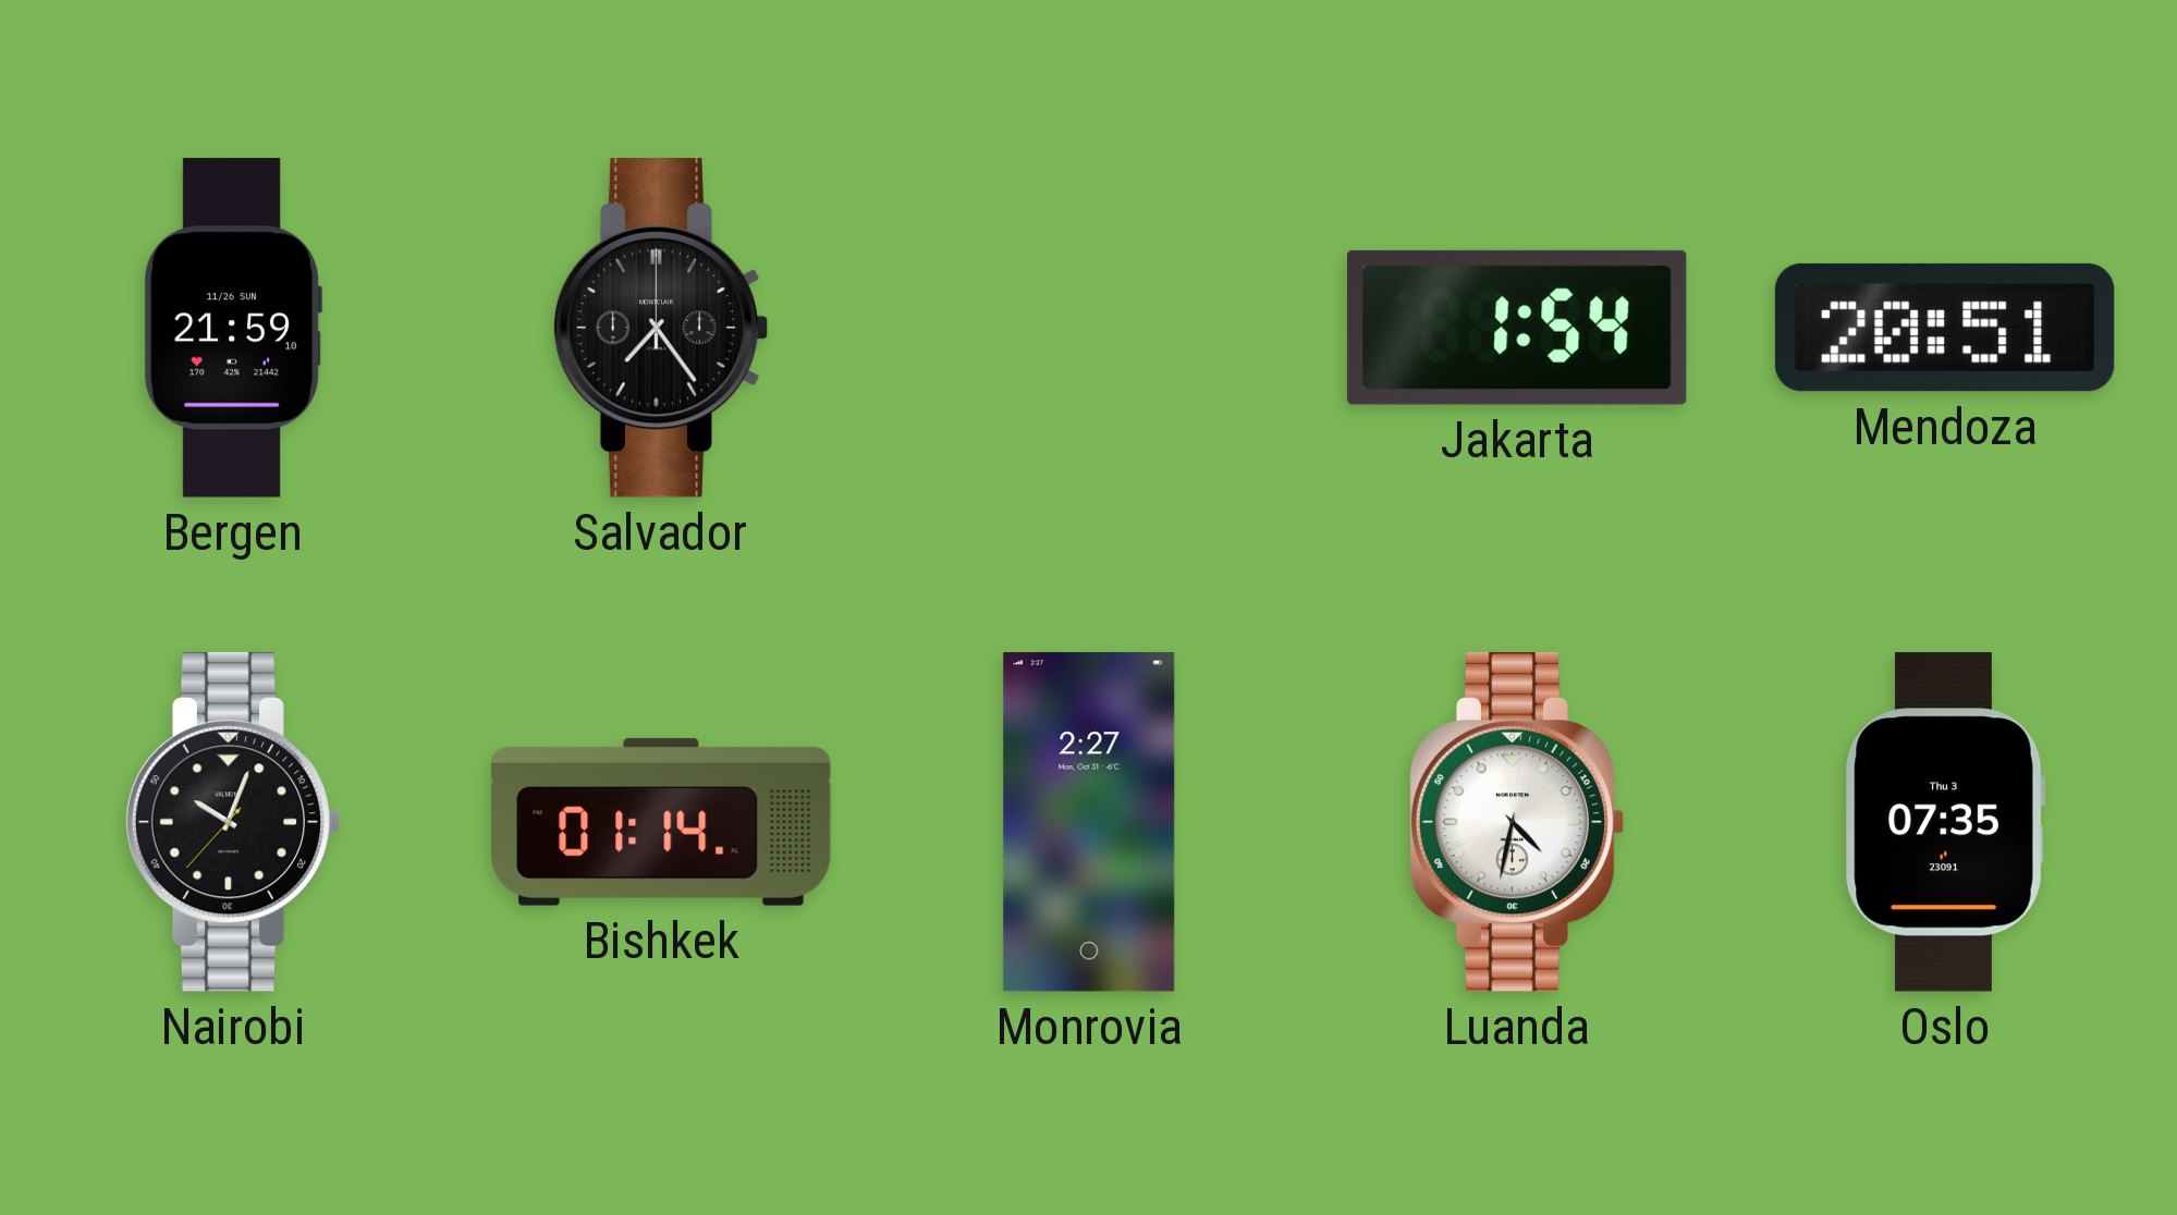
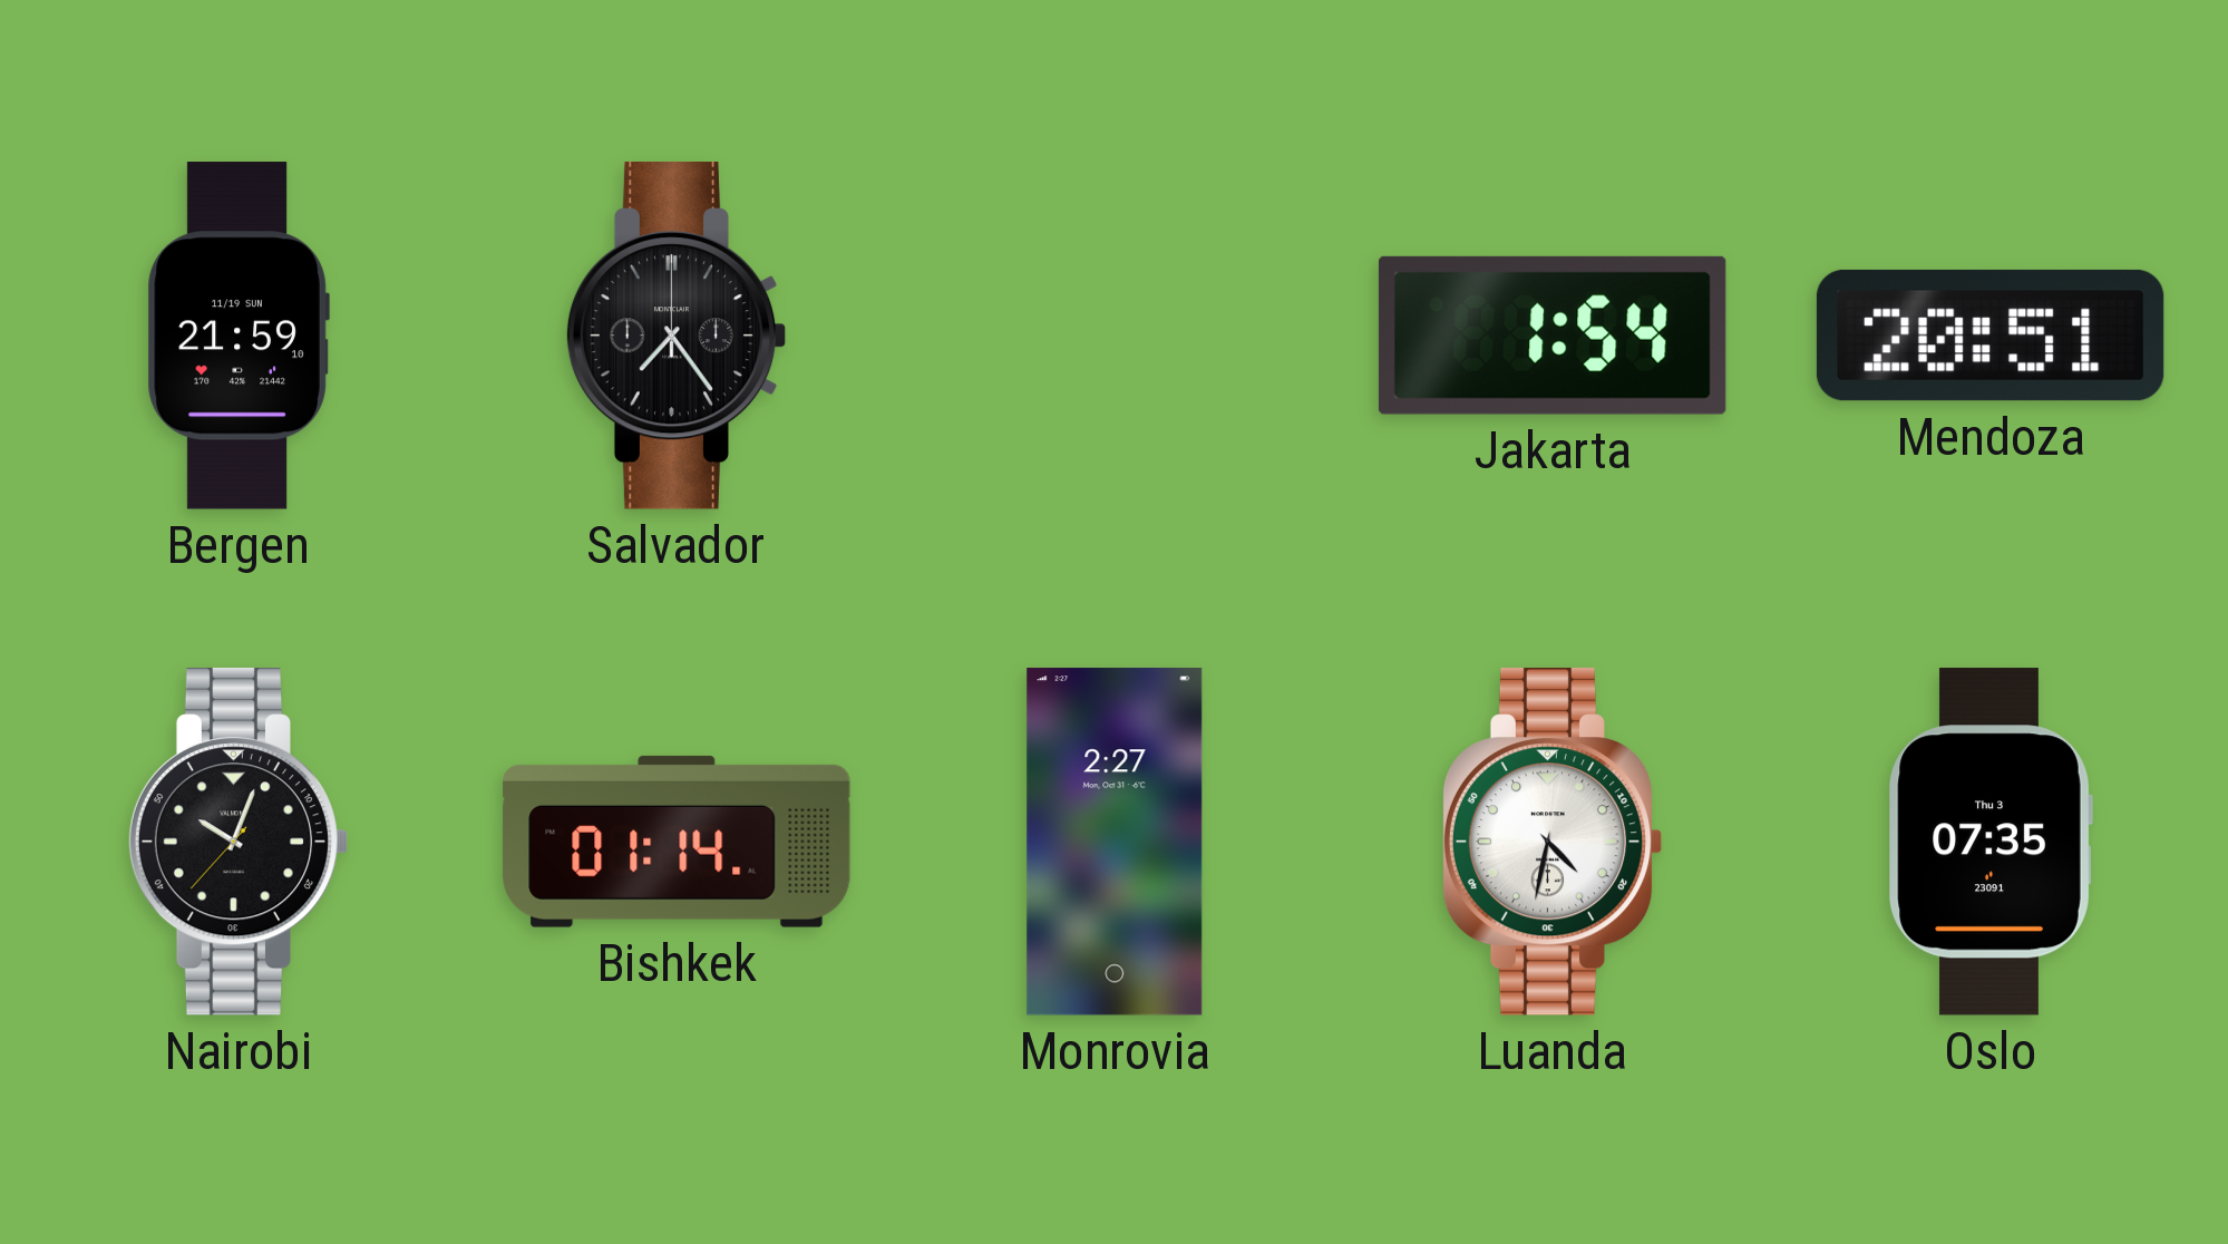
Bergen date: 11/26 SUN -> 11/19 SUN (239, 336)
